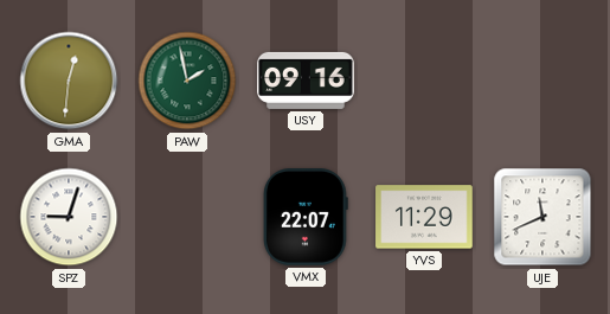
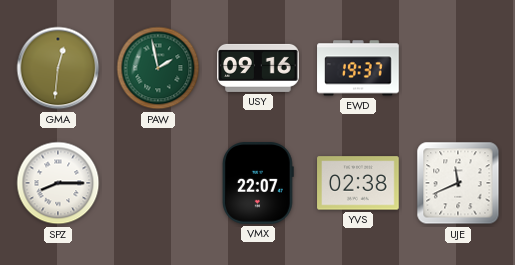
EWD: none -> 19:37 (358, 68)
SPZ: 9:03 -> 8:15 (58, 183)
YVS: 11:29 -> 02:38 (358, 183)
